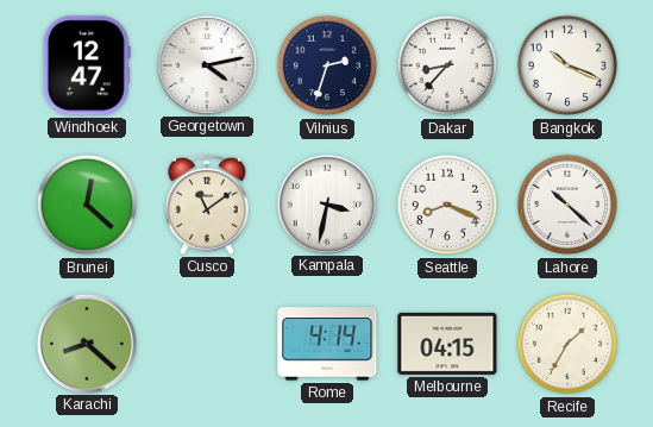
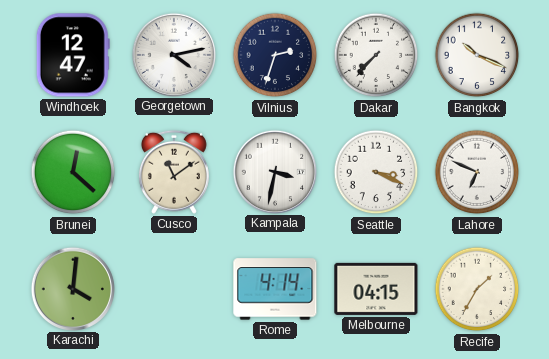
Dakar: 8:37 -> 7:37 (376, 55)
Seattle: 8:19 -> 3:19 (376, 172)
Lahore: 10:22 -> 6:49 (477, 172)
Karachi: 8:22 -> 4:01 (72, 288)
